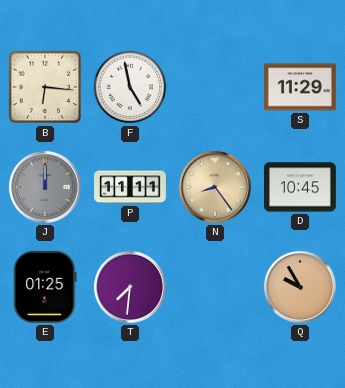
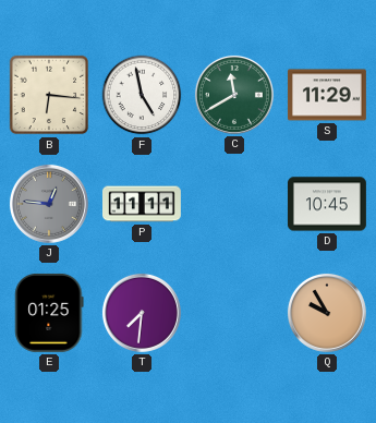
C: none -> 11:40 (234, 95)
J: 12:00 -> 12:46 (49, 204)
N: 8:24 -> none (215, 187)
